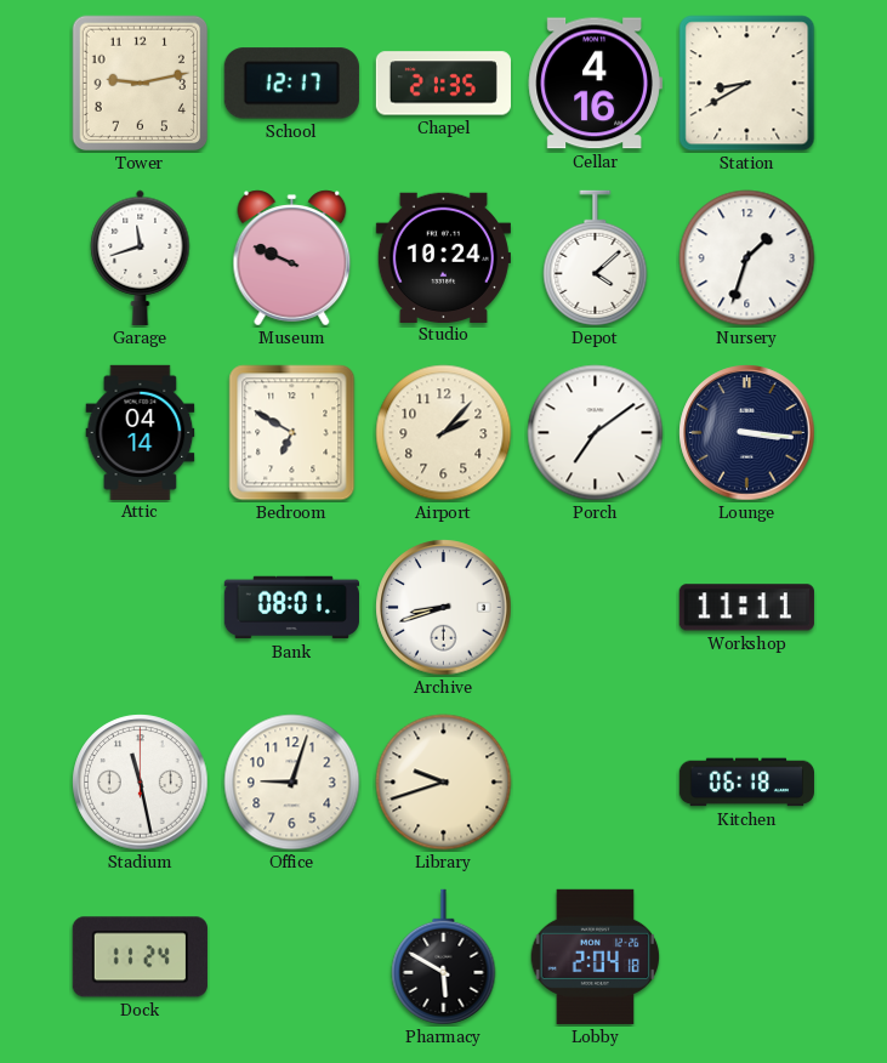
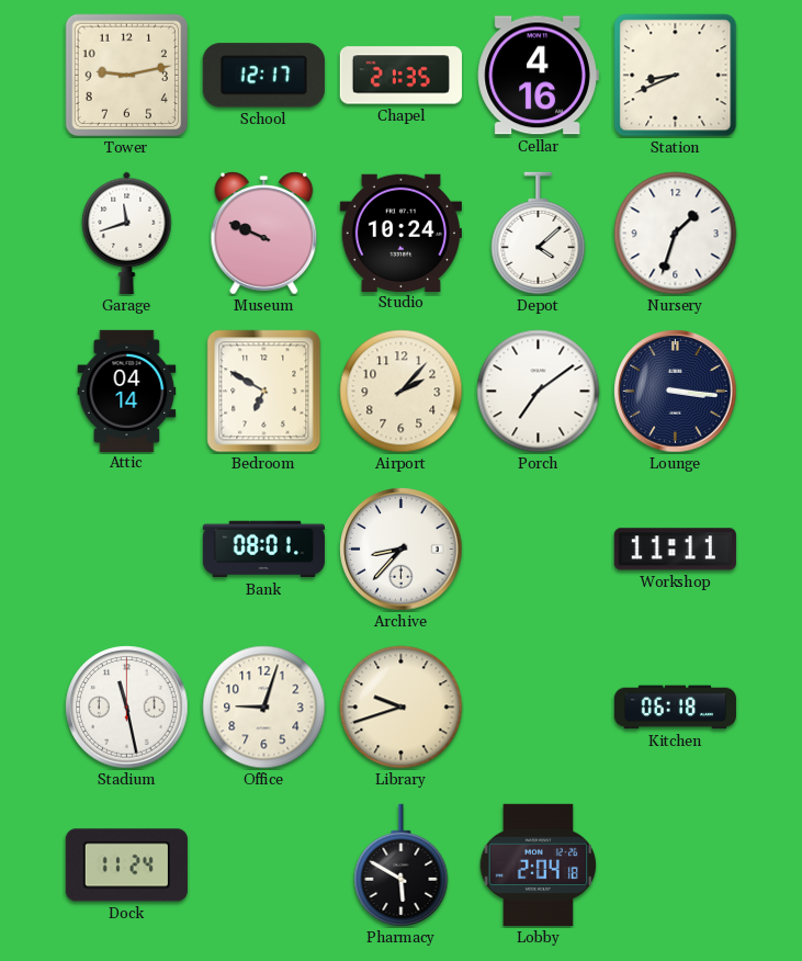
Station: 8:40 -> 8:41 (676, 76)
Archive: 8:42 -> 8:37 (402, 550)
